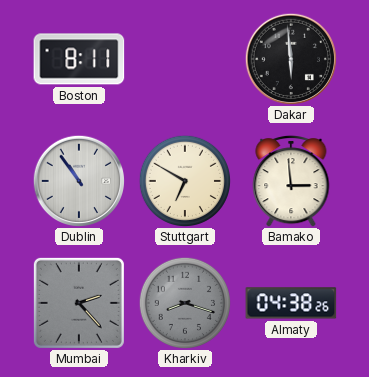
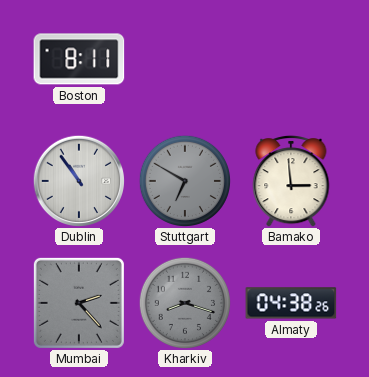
Dakar: 5:59 -> none (290, 58)
Stuttgart dial: cream -> grey (184, 180)
